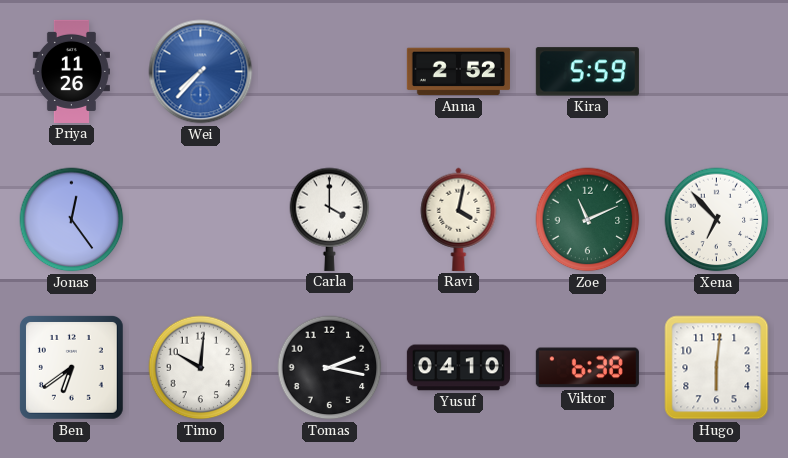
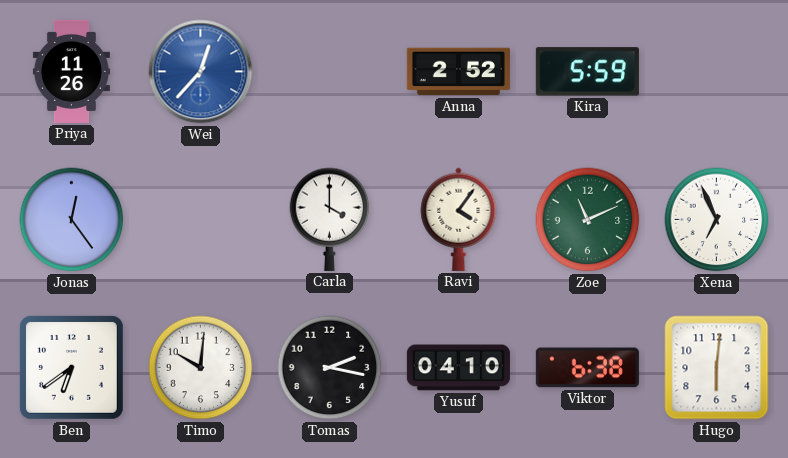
Wei: 7:37 -> 12:37 (201, 72)
Ravi: 4:02 -> 4:06 (459, 219)
Xena: 6:53 -> 6:56 (717, 220)
